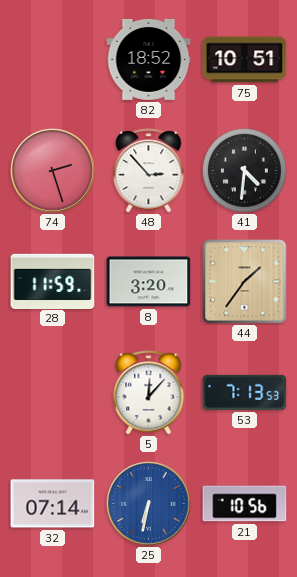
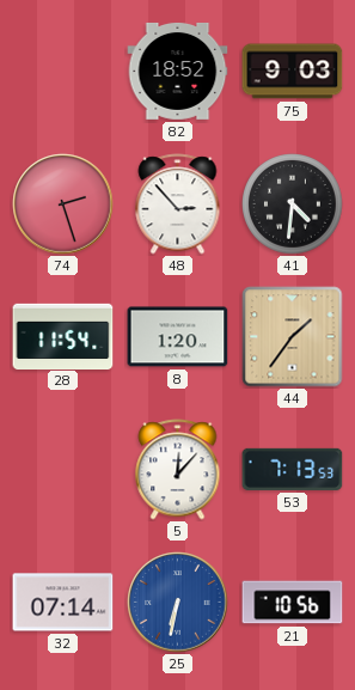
75: 10:51 -> 9:03 (293, 72)
28: 11:59 -> 11:54 (63, 336)
8: 3:20 -> 1:20 (178, 337)
